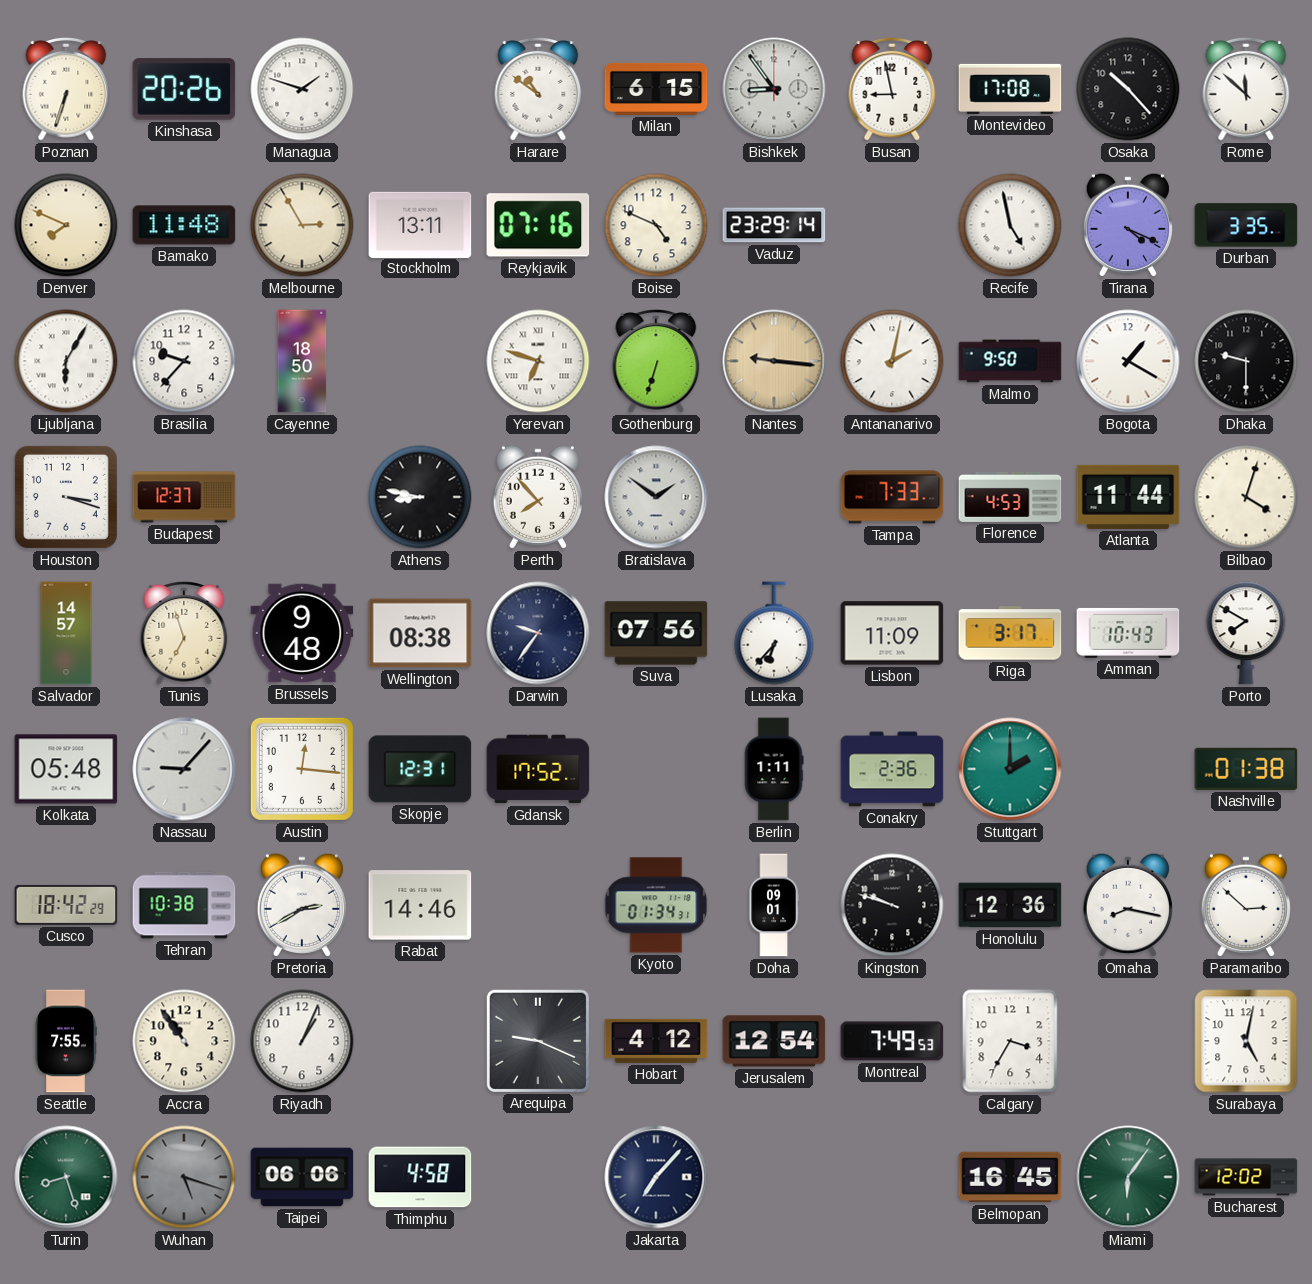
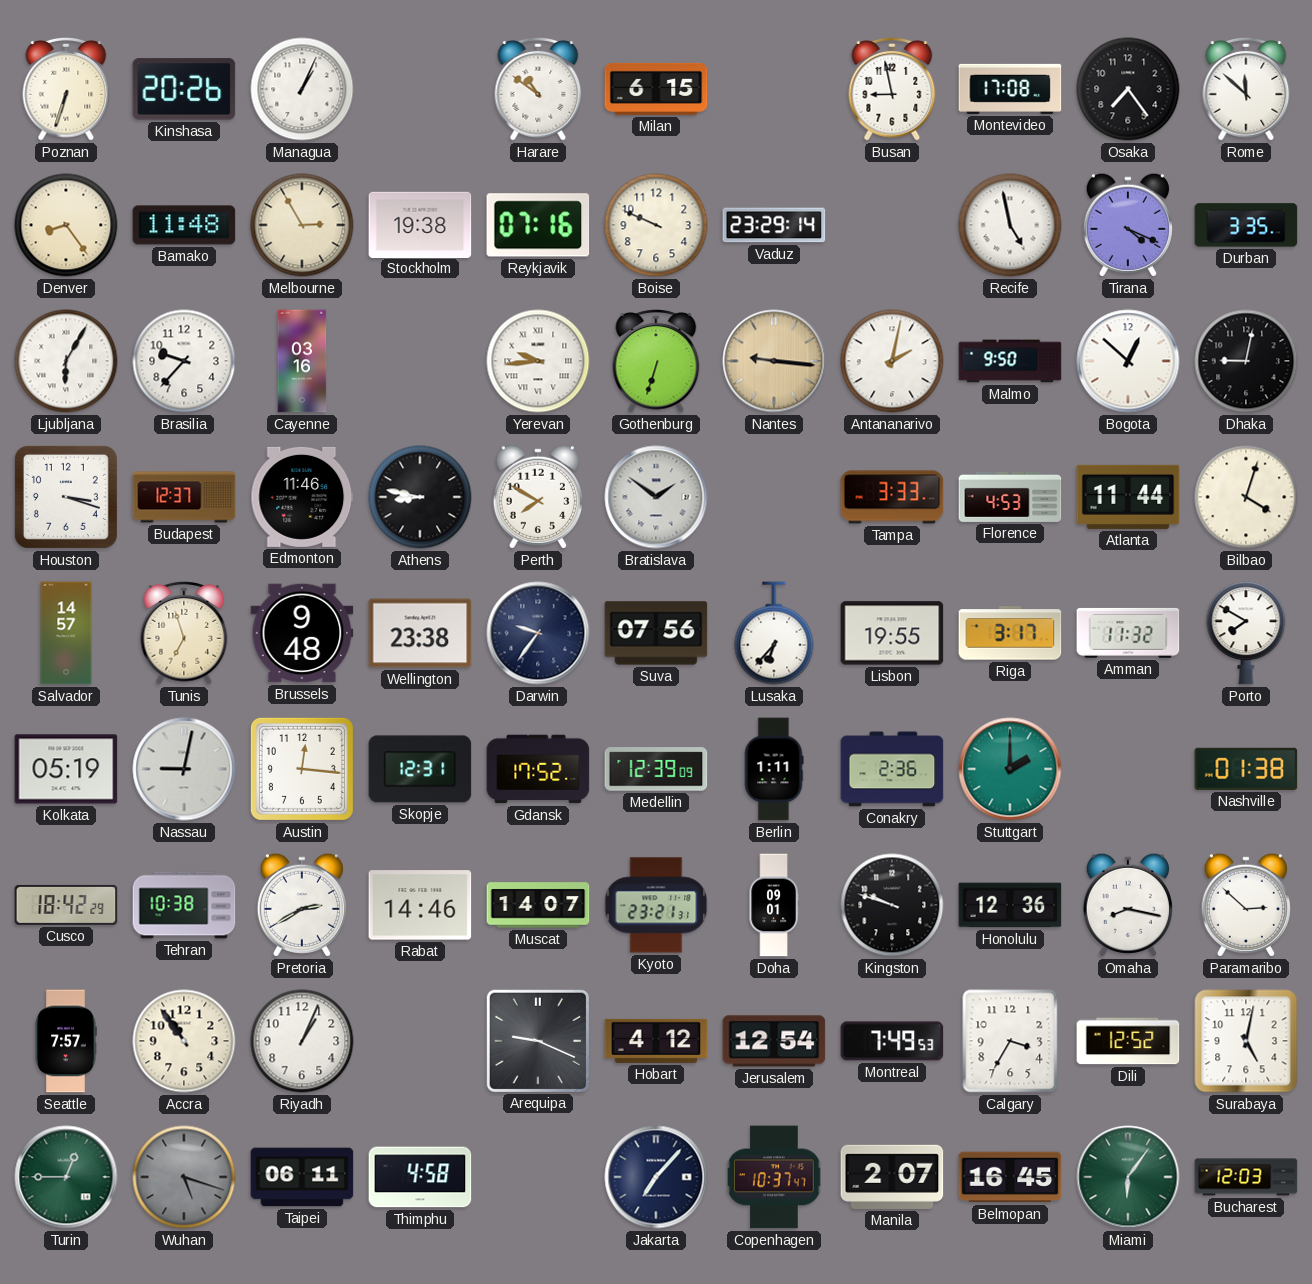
Managua: 1:48 -> 1:04 (302, 89)
Bishkek: 8:54 -> none (774, 89)
Osaka: 10:23 -> 7:24 (1128, 89)
Denver: 7:49 -> 8:24 (66, 225)
Stockholm: 13:11 -> 19:38 (420, 224)
Boise: 4:49 -> 9:49 (656, 225)
Cayenne: 18:50 -> 03:16 (302, 361)
Yerevan: 6:48 -> 9:44 (538, 361)
Bogota: 1:20 -> 12:52 (1128, 361)
Dhaka: 9:30 -> 9:02 (1246, 361)
Edmonton: none -> 11:46 (302, 497)
Perth: 7:53 -> 7:50 (538, 497)
Tampa: 7:33 -> 3:33 (892, 497)
Wellington: 08:38 -> 23:38 (420, 633)
Lisbon: 11:09 -> 19:55 (892, 633)
Amman: 10:43 -> 11:32 (1128, 633)
Kolkata: 05:48 -> 05:19 (66, 769)
Nassau: 9:07 -> 9:02 (184, 769)
Medellin: none -> 12:39 (656, 769)
Muscat: none -> 14:07 (538, 905)
Kyoto: 01:34 -> 23:21 (656, 905)
Seattle: 7:55 -> 7:57 (66, 1041)
Dili: none -> 12:52 (1128, 1041)
Turin: 8:27 -> 12:45 (66, 1177)
Taipei: 06:06 -> 06:11 (302, 1177)
Copenhagen: none -> 10:37 (774, 1177)
Manila: none -> 2:07 (892, 1177)
Bucharest: 12:02 -> 12:03 (1246, 1177)
